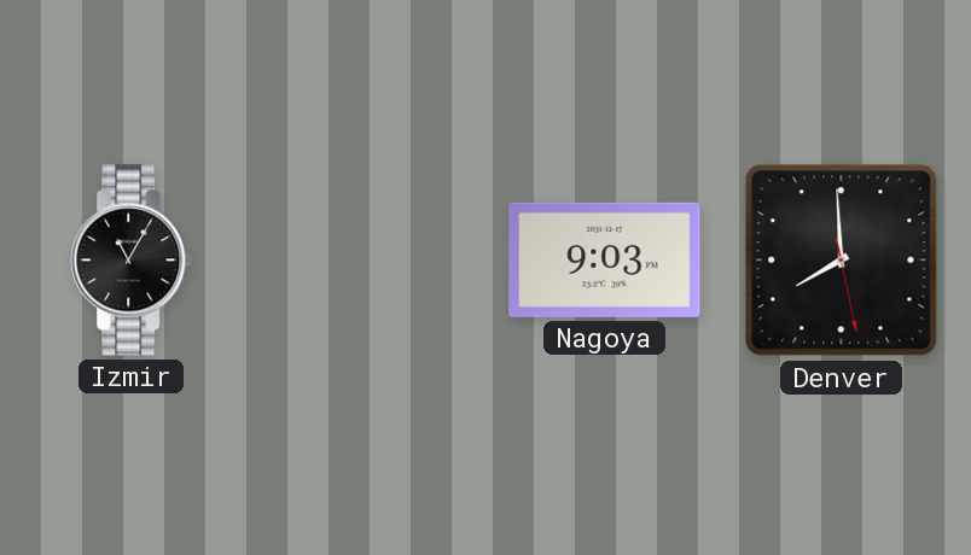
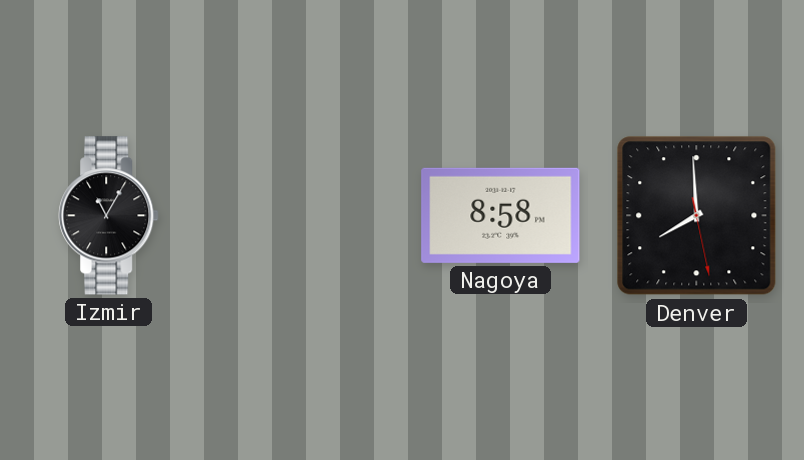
Nagoya: 9:03 -> 8:58 (501, 215)
